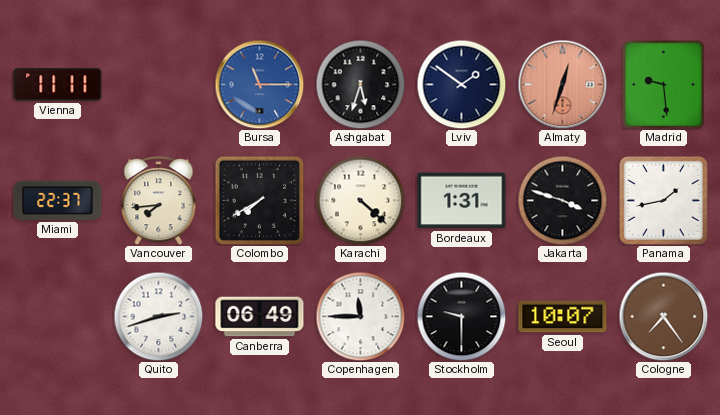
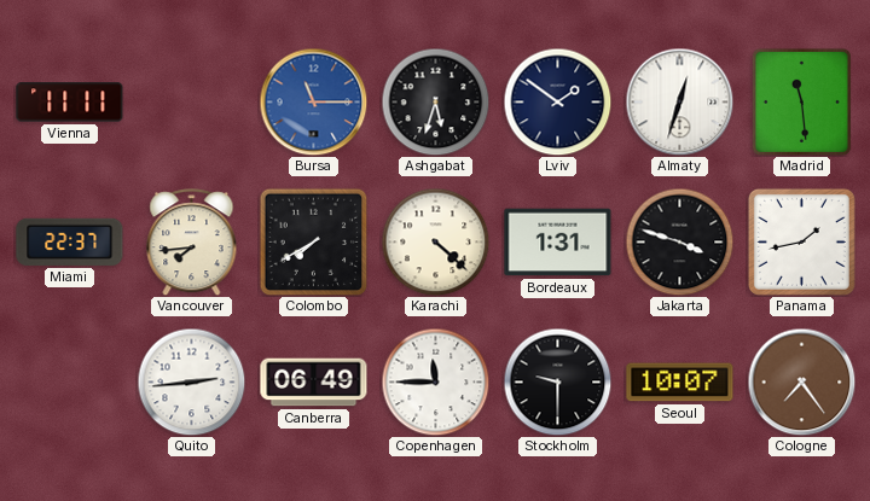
Almaty dial: salmon -> white (679, 101)
Madrid: 9:29 -> 11:29 (801, 101)
Quito: 2:42 -> 2:44 (191, 381)
